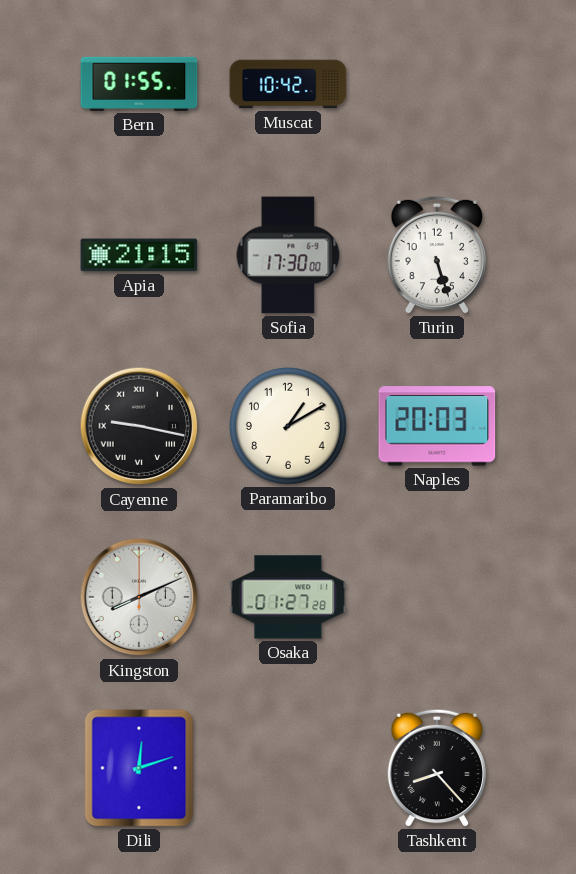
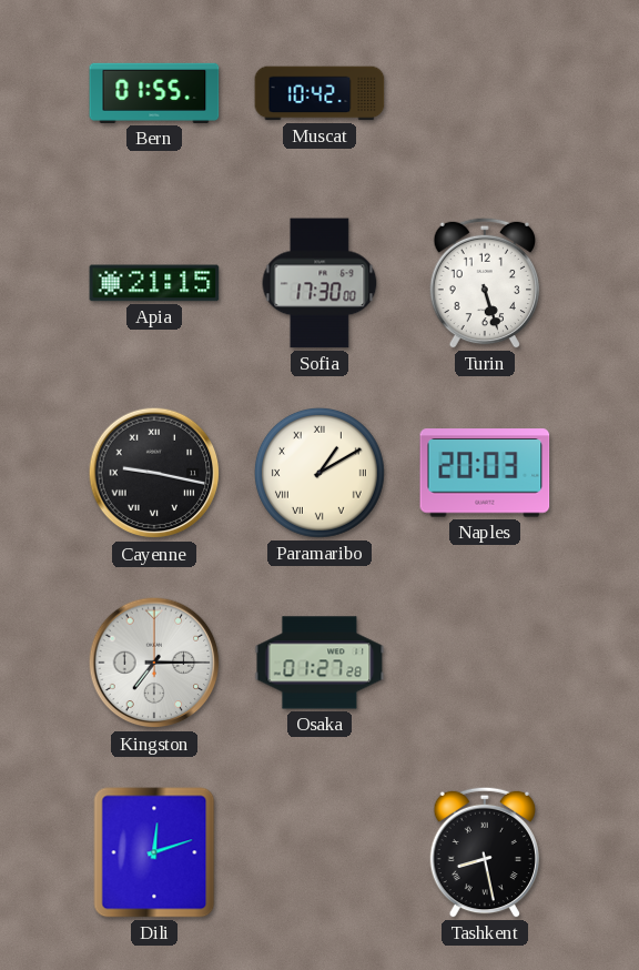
Paramaribo numerals: Arabic -> Roman (319, 473)
Kingston: 8:11 -> 7:15 (154, 663)
Tashkent: 8:23 -> 8:28 (484, 852)
